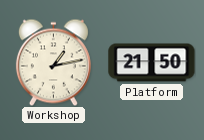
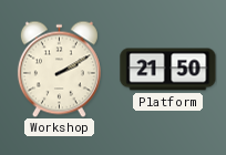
Workshop: 1:13 -> 2:10 (59, 69)
